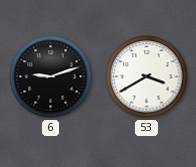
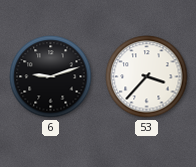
53: 3:40 -> 3:37 (147, 77)
